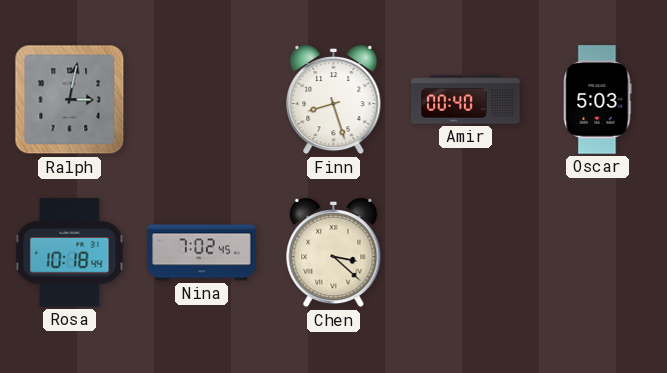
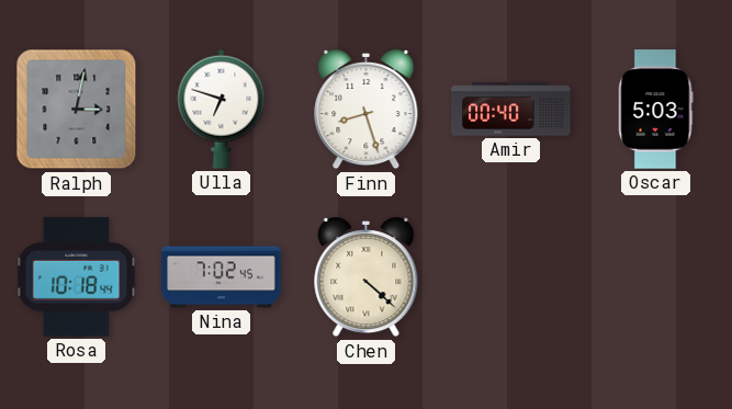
Ulla: none -> 6:48 (222, 109)
Chen: 3:22 -> 4:22 (367, 277)
